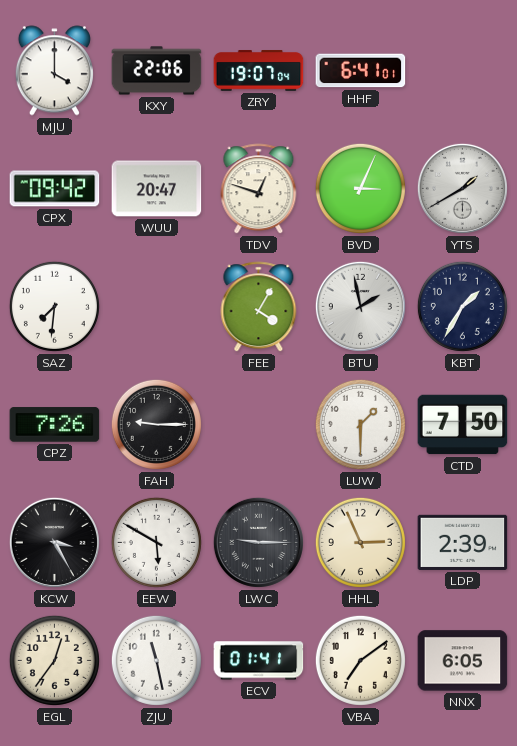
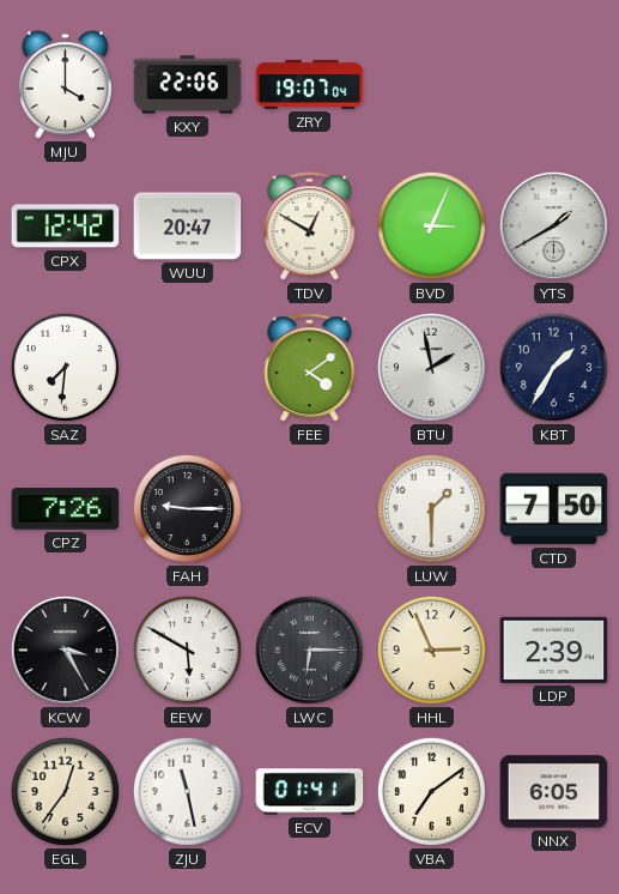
HHF: 6:41 -> none (361, 71)
CPX: 09:42 -> 12:42 (66, 226)
TDV: 12:48 -> 12:50 (310, 226)
FEE: 4:05 -> 4:09 (310, 368)
LWC: 9:15 -> 6:15 (309, 650)
